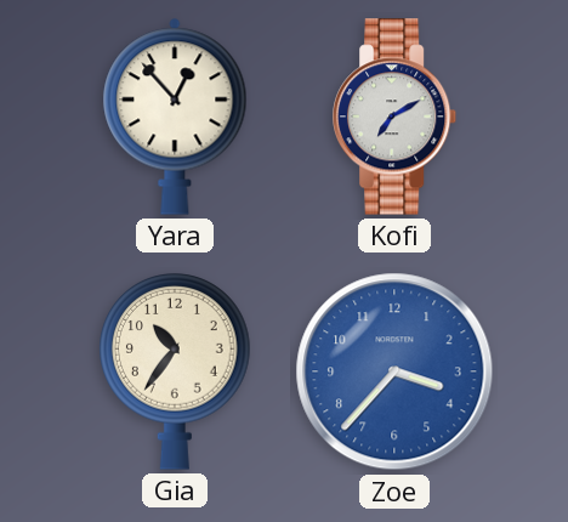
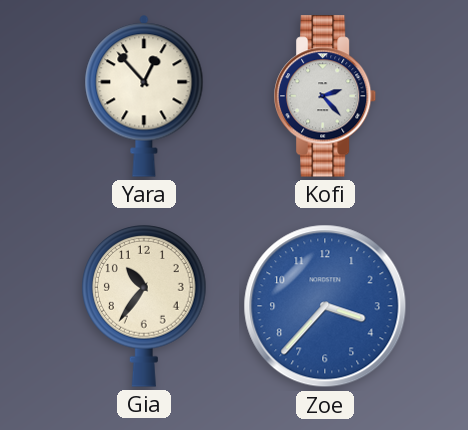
Kofi: 7:10 -> 2:23 (326, 96)
